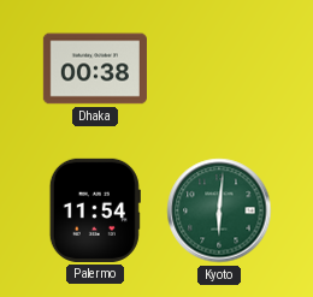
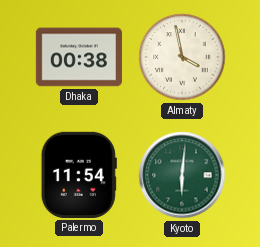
Almaty: none -> 3:58 (182, 57)
